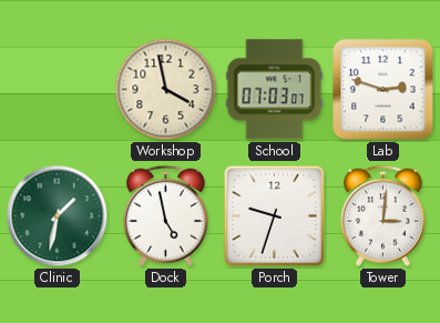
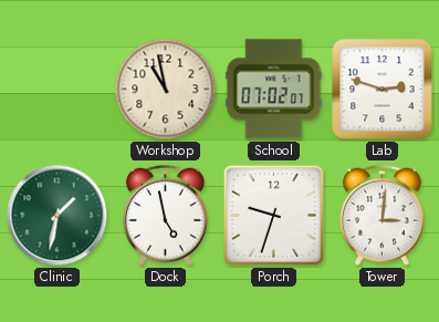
Workshop: 3:58 -> 10:58 (166, 90)
School: 07:03 -> 07:02 (274, 90)
